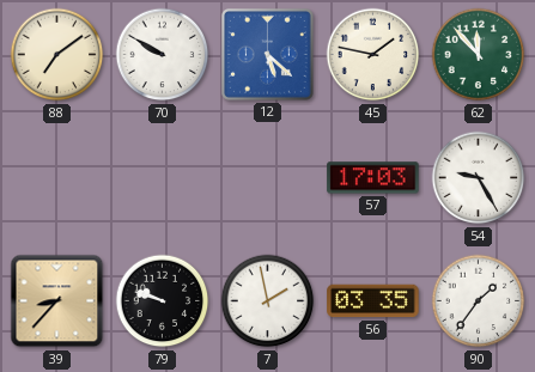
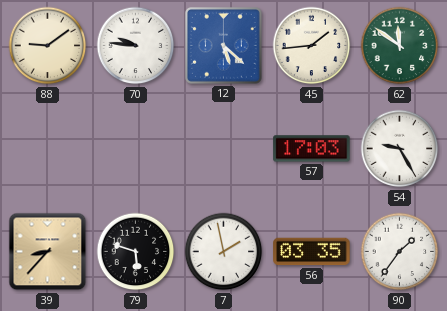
88: 7:09 -> 9:09 (48, 46)
70: 9:50 -> 9:46 (136, 46)
45: 1:47 -> 1:44 (312, 46)
62: 11:53 -> 11:51 (400, 46)
79: 9:48 -> 5:48 (136, 252)
